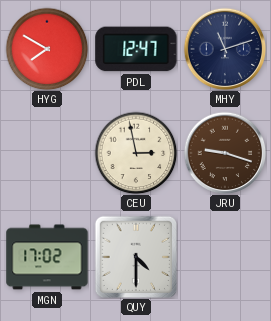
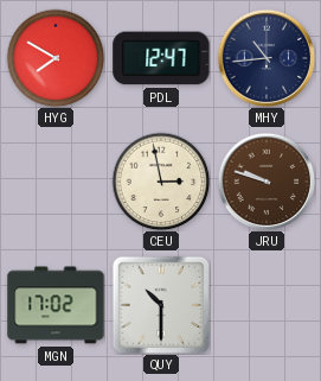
MHY: 11:12 -> 10:44 (267, 58)
JRU: 9:18 -> 9:48 (267, 182)
QUY: 4:30 -> 10:30 (160, 304)
